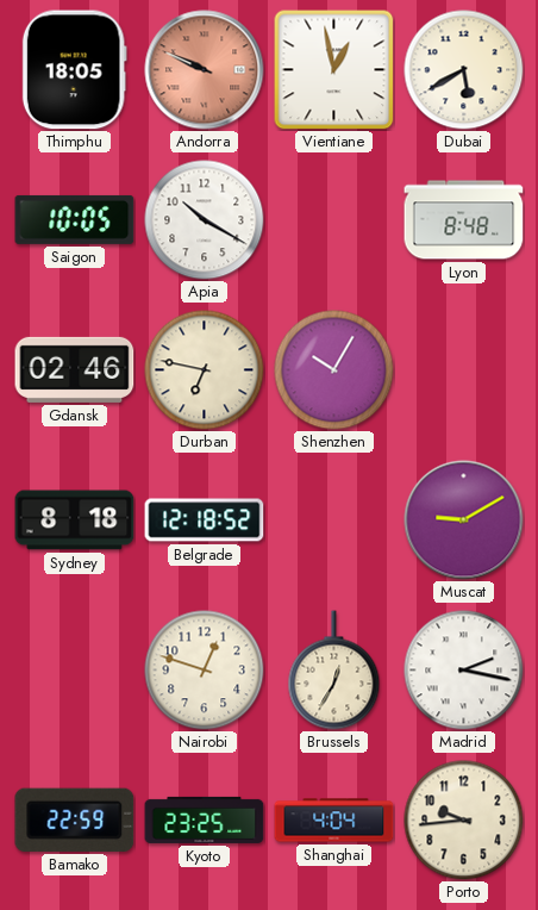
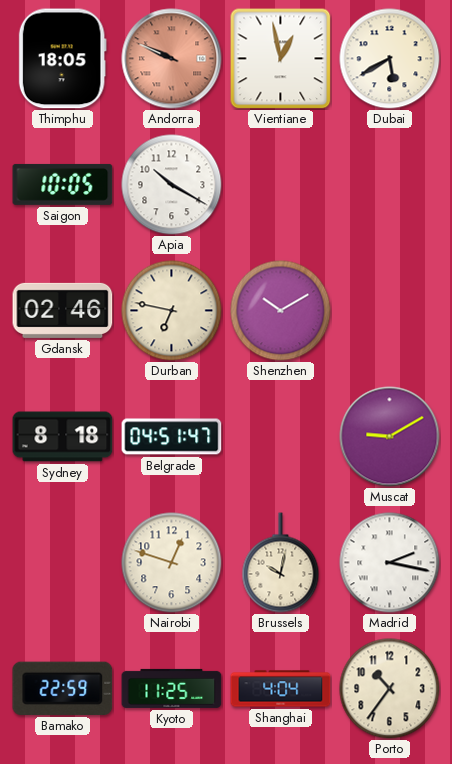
Lyon: 8:48 -> none (464, 220)
Shenzhen: 10:05 -> 10:10 (281, 311)
Belgrade: 12:18 -> 04:51 (172, 437)
Brussels: 12:35 -> 10:02 (281, 563)
Kyoto: 23:25 -> 11:25 (172, 688)
Porto: 9:44 -> 10:36 (390, 689)
